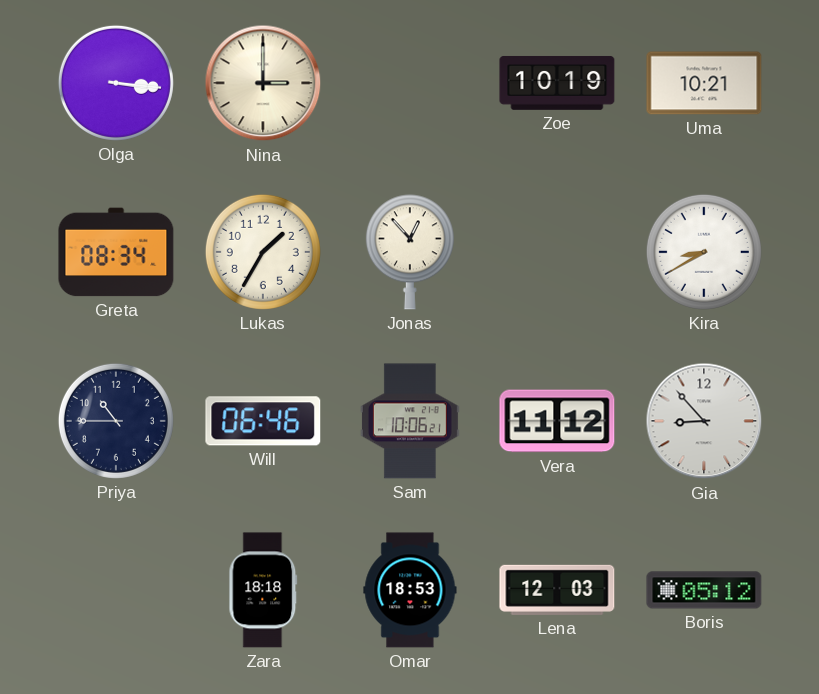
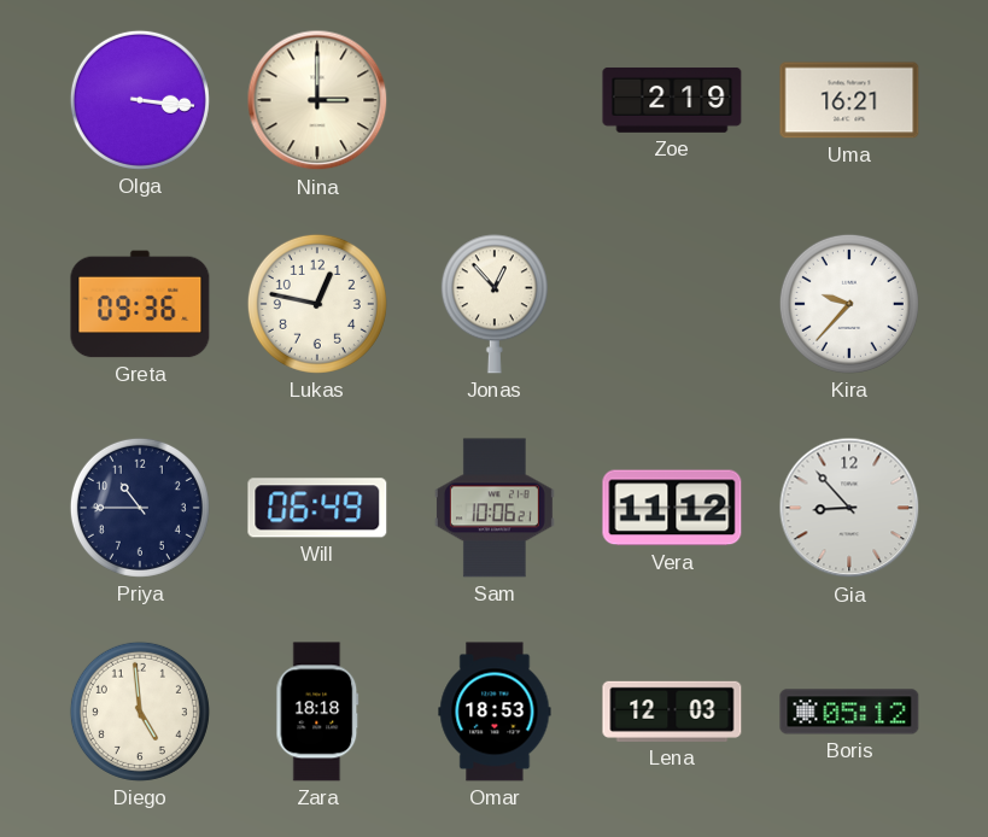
Zoe: 10:19 -> 2:19 (672, 100)
Uma: 10:21 -> 16:21 (849, 100)
Greta: 08:34 -> 09:36 (140, 304)
Lukas: 1:35 -> 12:47 (317, 304)
Kira: 8:40 -> 9:37 (849, 304)
Will: 06:46 -> 06:49 (317, 508)
Diego: none -> 4:59 (140, 712)
